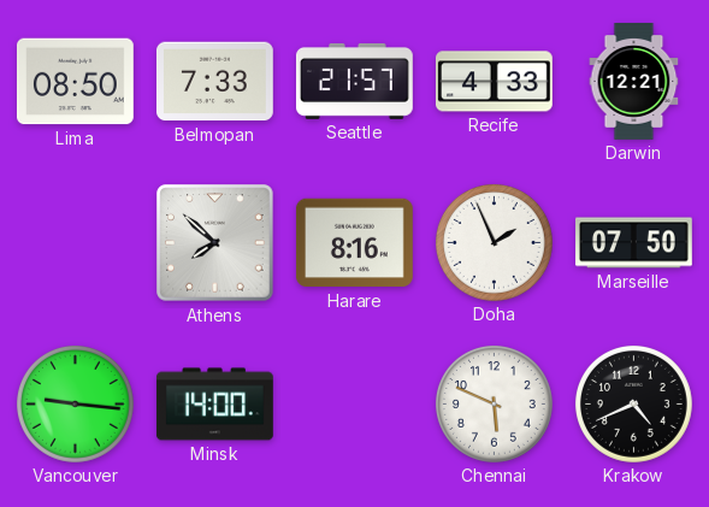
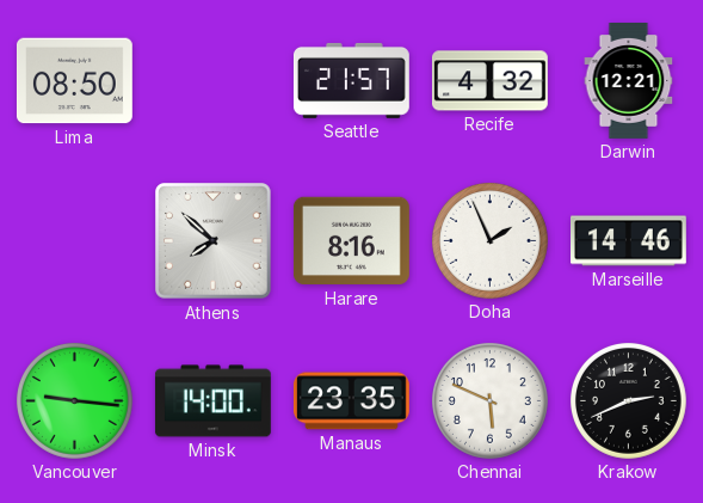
Belmopan: 7:33 -> none (214, 82)
Recife: 4:33 -> 4:32 (489, 81)
Marseille: 07:50 -> 14:46 (629, 241)
Manaus: none -> 23:35 (351, 401)
Krakow: 4:41 -> 2:41 (628, 400)
